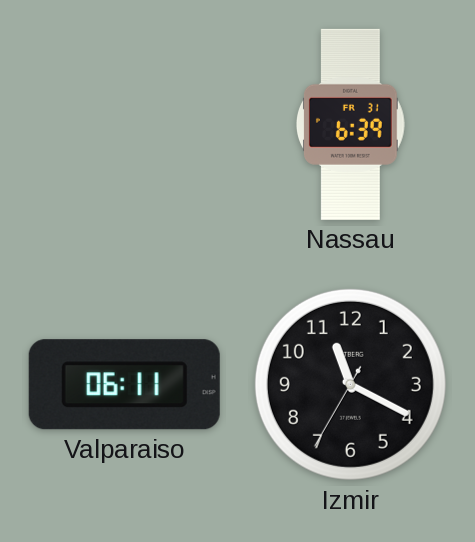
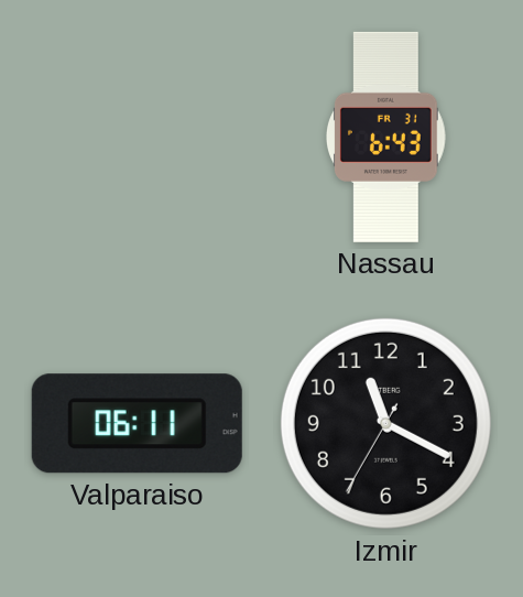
Nassau: 6:39 -> 6:43 (386, 137)
